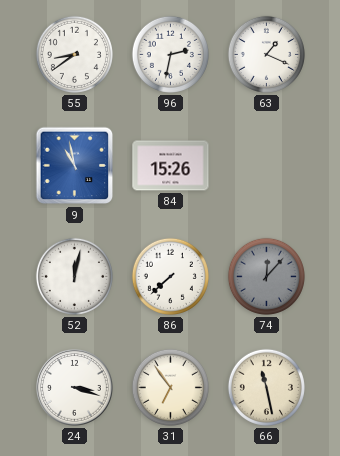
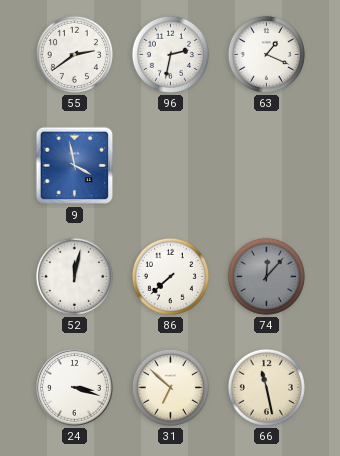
55: 8:39 -> 2:39 (74, 54)
9: 10:58 -> 3:58 (75, 166)
84: 15:26 -> none (171, 166)
31: 6:54 -> 6:52 (170, 387)
